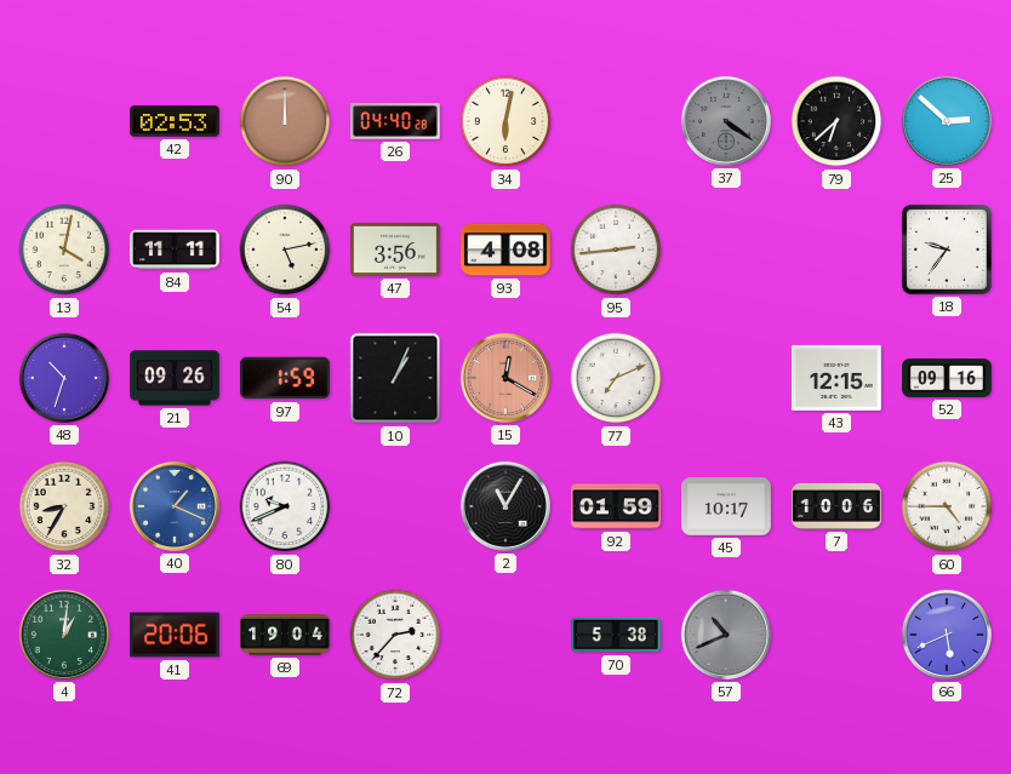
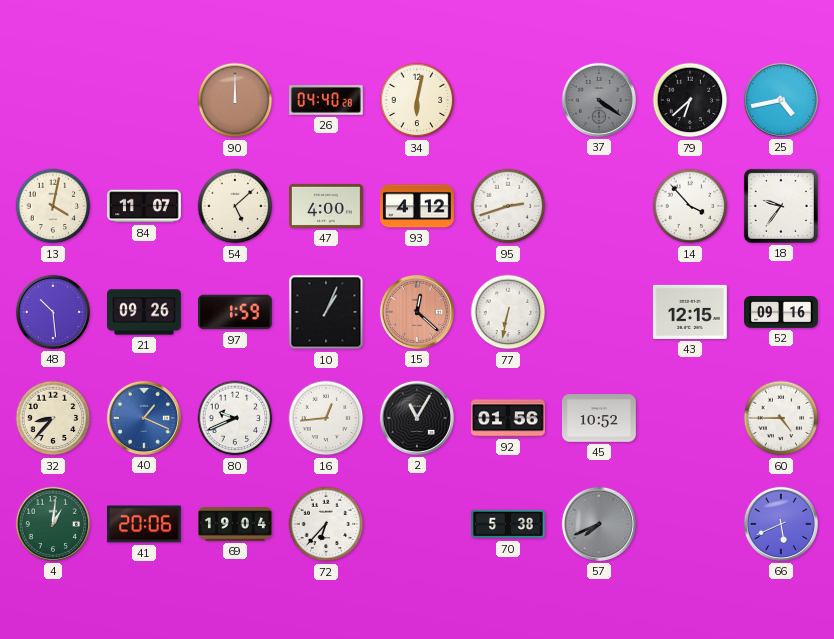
42: 02:53 -> none (176, 121)
25: 2:52 -> 4:43 (781, 100)
84: 11:11 -> 11:07 (145, 206)
54: 5:13 -> 5:08 (235, 206)
47: 3:56 -> 4:00 (327, 206)
93: 4:08 -> 4:12 (417, 206)
95: 2:44 -> 2:42 (508, 206)
14: none -> 3:53 (690, 206)
48: 10:33 -> 10:29 (53, 312)
15: 12:20 -> 12:22 (417, 312)
77: 7:11 -> 6:32 (508, 312)
32: 8:35 -> 8:37 (53, 418)
16: none -> 12:44 (326, 418)
92: 01:59 -> 01:56 (509, 418)
45: 10:17 -> 10:52 (600, 418)
7: 10:06 -> none (838, 506)
72: 2:37 -> 6:37 (326, 524)
57: 10:41 -> 7:41 (599, 524)
